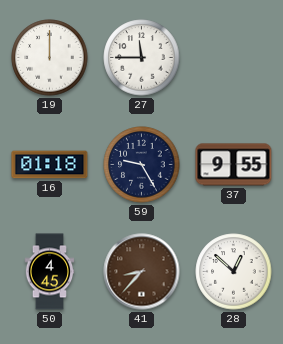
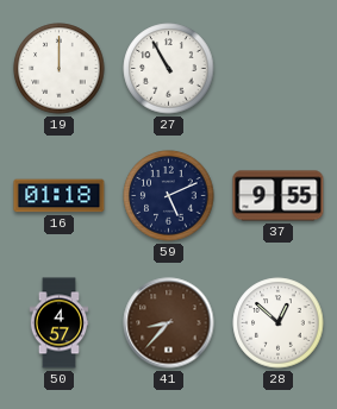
27: 11:45 -> 10:55 (169, 69)
59: 9:25 -> 5:11 (169, 196)
50: 4:45 -> 4:57 (60, 323)
